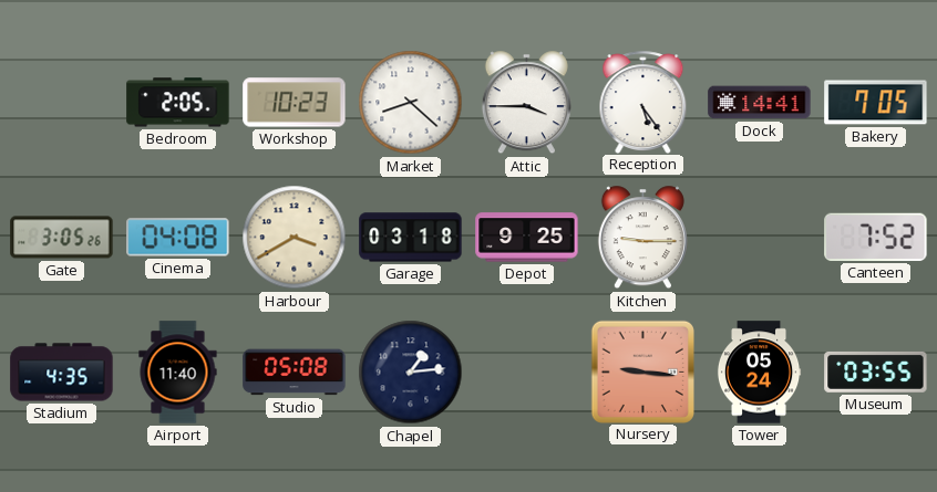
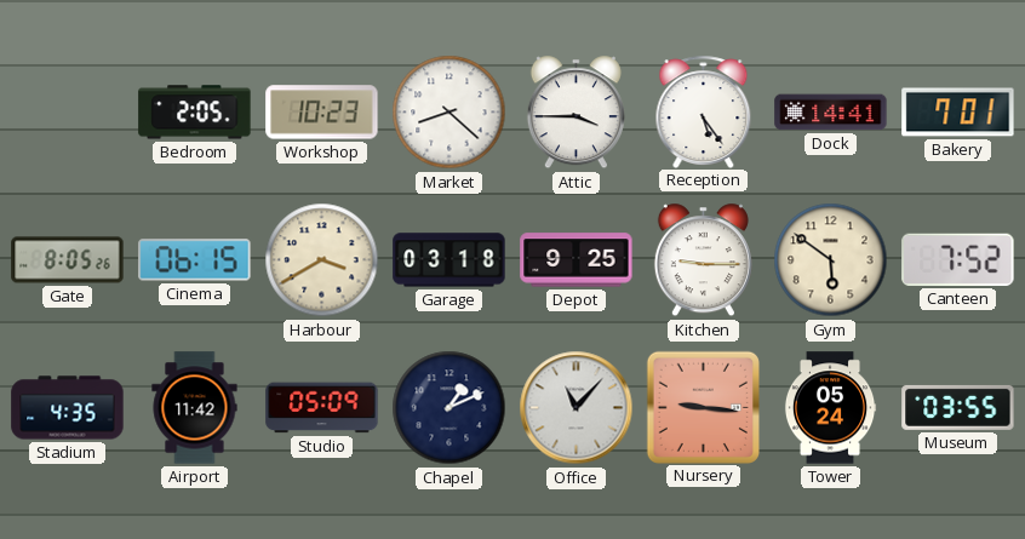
Bakery: 7:05 -> 7:01 (958, 113)
Gate: 3:05 -> 8:05 (68, 260)
Cinema: 04:08 -> 06:15 (195, 260)
Gym: none -> 5:51 (831, 260)
Airport: 11:40 -> 11:42 (195, 408)
Studio: 05:08 -> 05:09 (322, 408)
Chapel: 1:14 -> 1:11 (449, 408)
Office: none -> 11:07 (577, 408)
